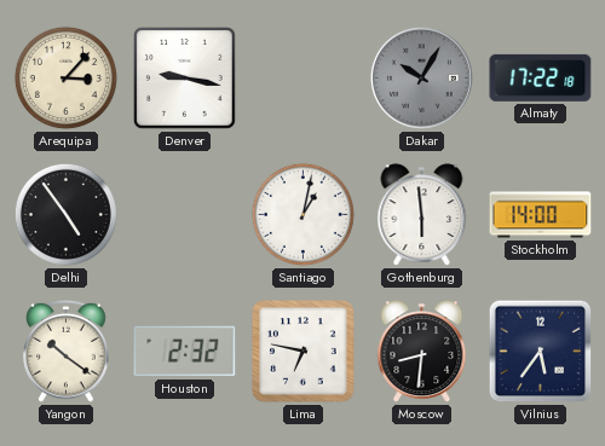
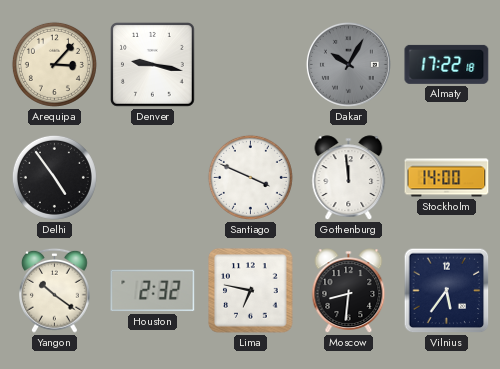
Santiago: 1:02 -> 3:49 (250, 177)
Gothenburg: 5:59 -> 11:59 (349, 178)
